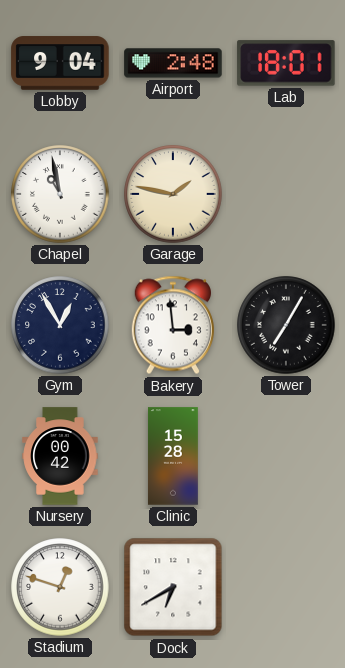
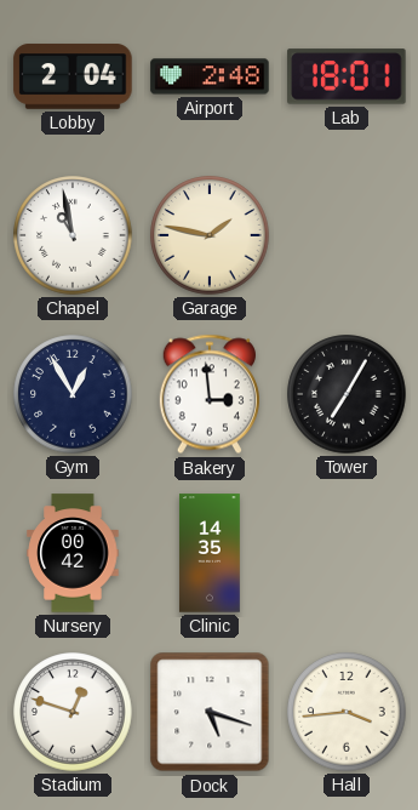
Lobby: 9:04 -> 2:04 (73, 76)
Clinic: 15:28 -> 14:35 (210, 553)
Dock: 6:40 -> 5:18 (210, 712)
Hall: none -> 3:44 (347, 712)
